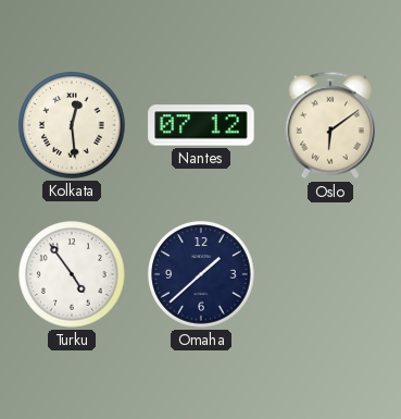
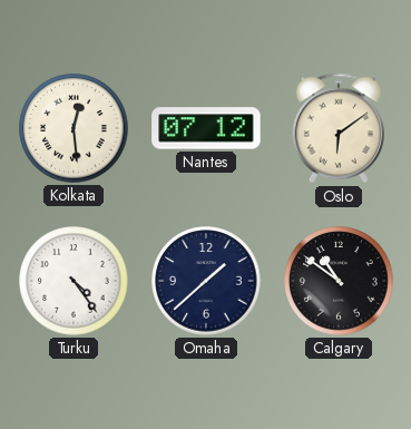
Turku: 4:54 -> 4:24 (74, 281)
Calgary: none -> 10:51 (339, 281)
